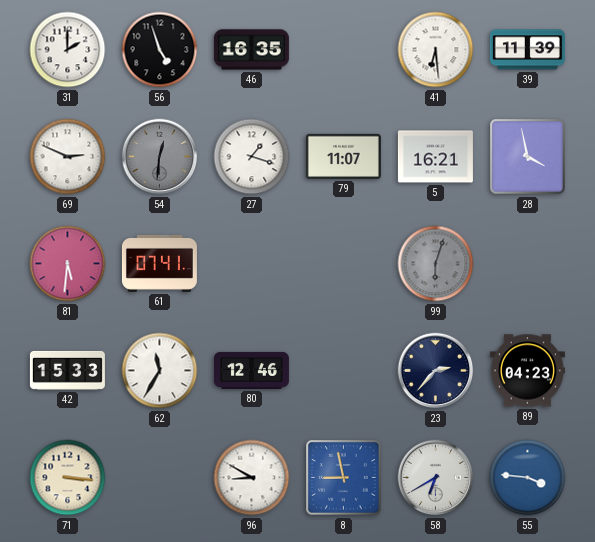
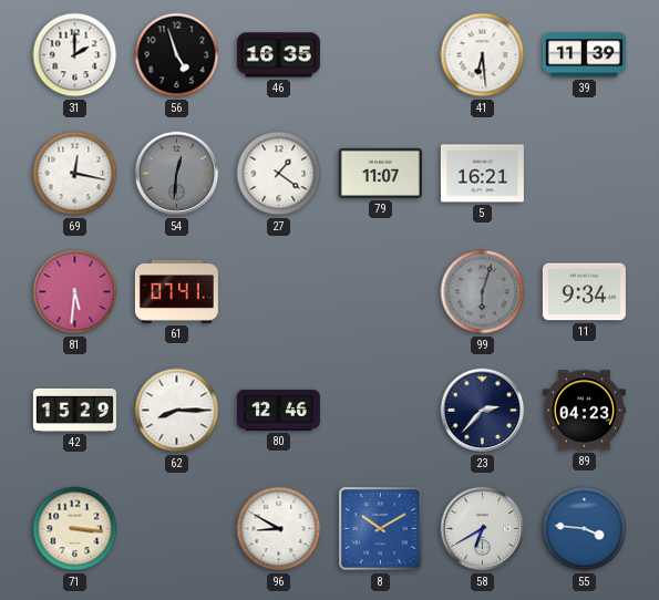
69: 2:49 -> 12:17 (75, 174)
27: 1:18 -> 1:21 (279, 174)
28: 3:58 -> none (528, 157)
11: none -> 9:34 (584, 292)
42: 15:33 -> 15:29 (74, 410)
62: 11:35 -> 8:15 (177, 411)
8: 8:58 -> 10:10 (381, 529)
